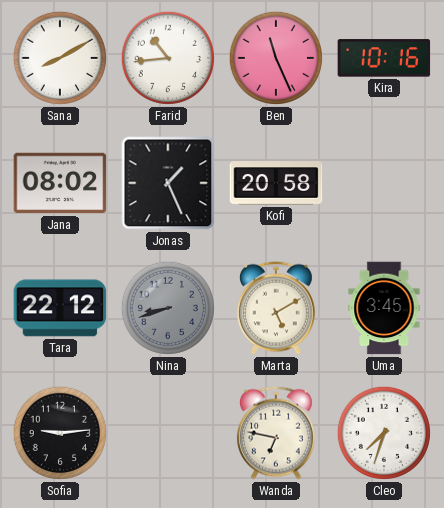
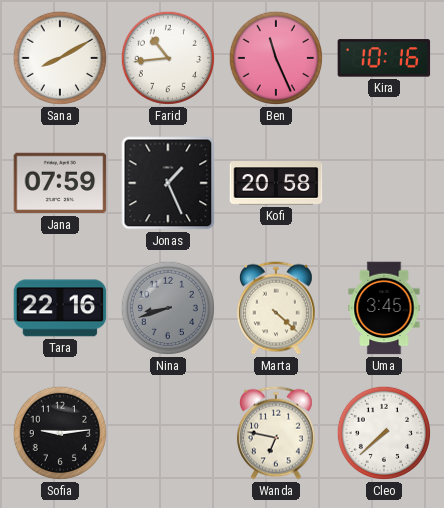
Jana: 08:02 -> 07:59 (60, 183)
Tara: 22:12 -> 22:16 (60, 308)
Marta: 5:10 -> 4:22 (276, 308)
Cleo: 7:33 -> 7:38 (384, 433)
